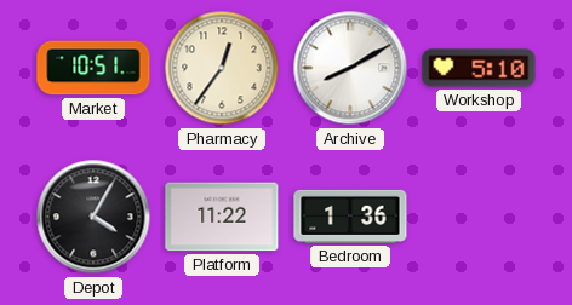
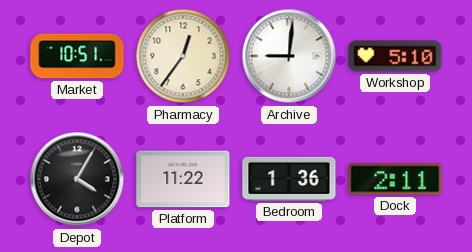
Archive: 8:10 -> 9:01 (289, 56)
Dock: none -> 2:11 (395, 179)
